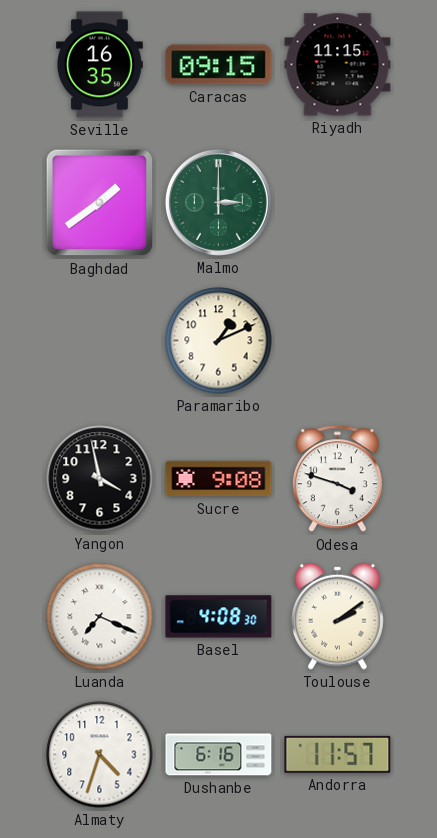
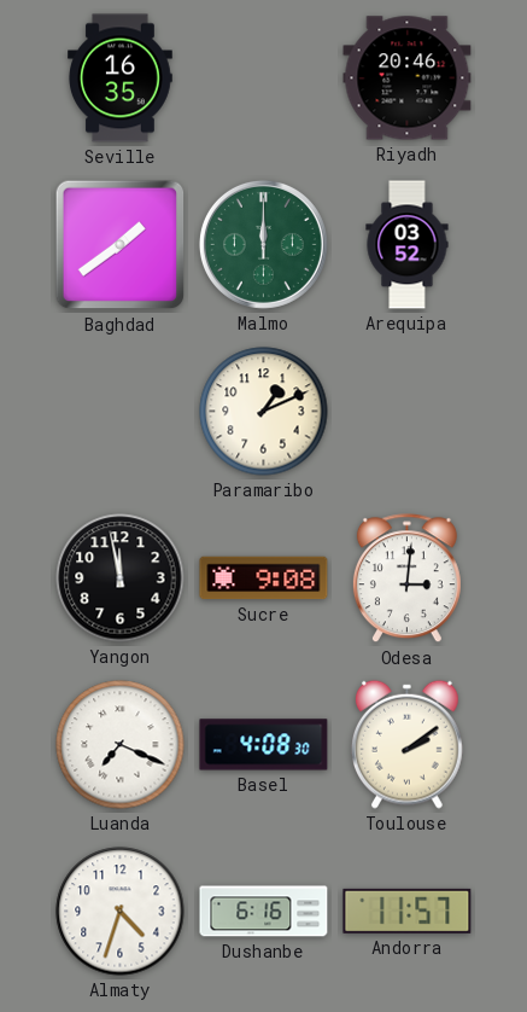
Caracas: 09:15 -> none (219, 65)
Riyadh: 11:15 -> 20:46 (408, 78)
Malmo: 3:00 -> 12:00 (263, 244)
Arequipa: none -> 03:52 (408, 245)
Yangon: 3:58 -> 11:58 (121, 578)
Odesa: 3:48 -> 3:01 (406, 578)
